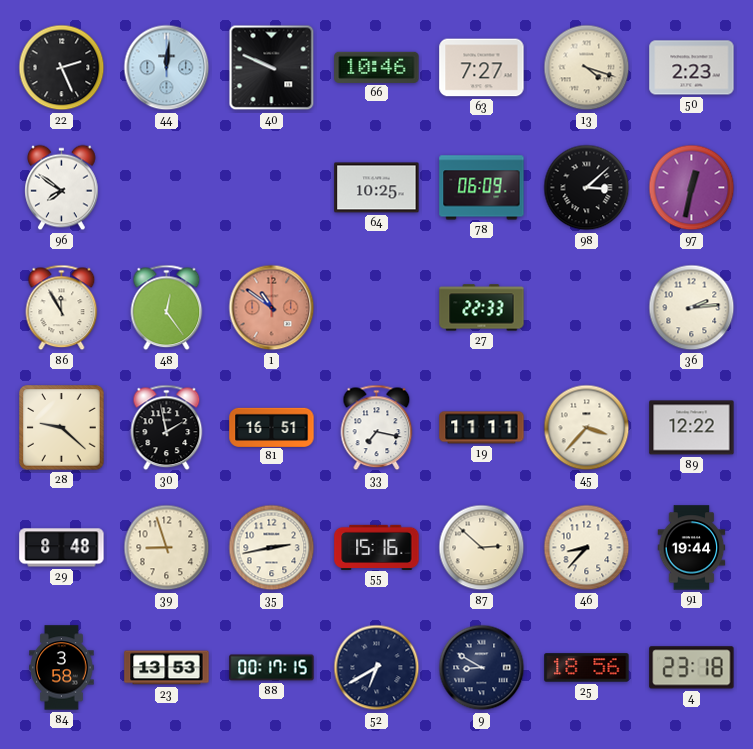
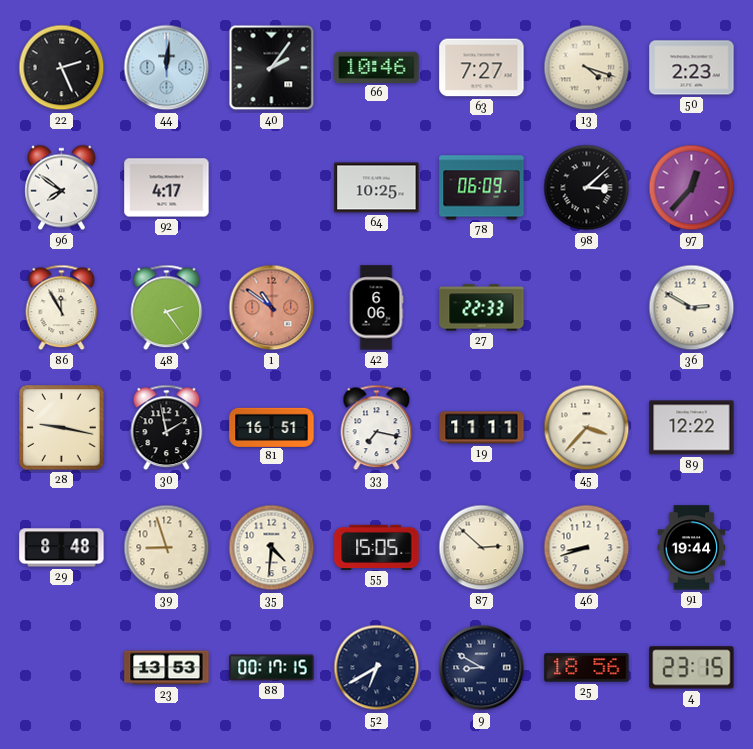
40: 9:49 -> 2:06 (272, 68)
92: none -> 4:17 (167, 188)
97: 12:32 -> 12:37 (692, 188)
48: 12:24 -> 2:24 (167, 308)
42: none -> 6:06 (376, 308)
36: 2:14 -> 2:50 (692, 308)
28: 9:22 -> 9:17 (62, 428)
35: 2:43 -> 4:31 (272, 548)
55: 15:16 -> 15:05 (377, 547)
46: 8:37 -> 8:42 (587, 548)
84: 3:58 -> none (62, 668)
4: 23:18 -> 23:15 (692, 668)
